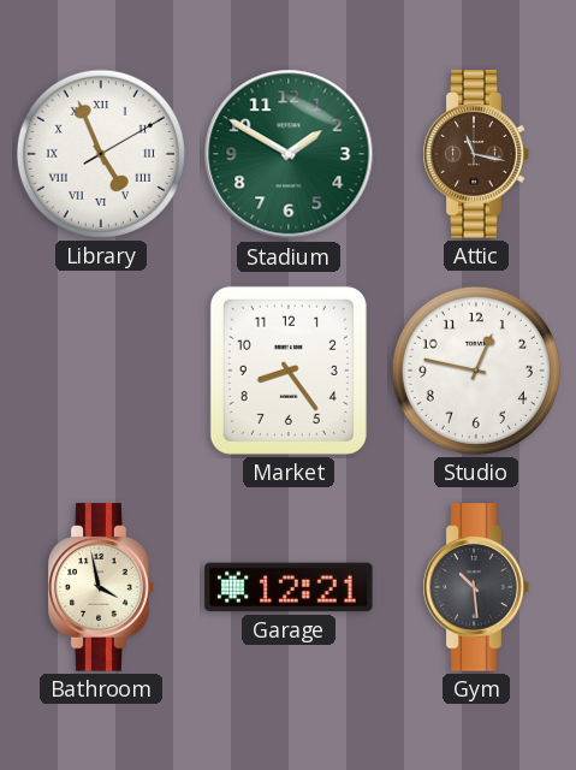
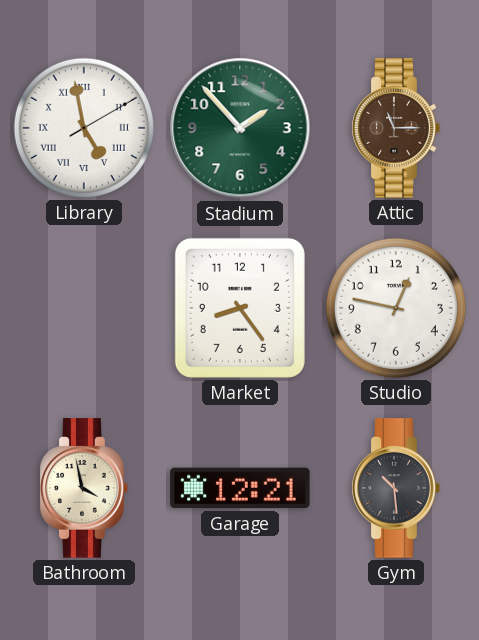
Library: 4:56 -> 4:58 (84, 128)
Stadium: 1:50 -> 1:53 (240, 128)
Attic: 11:17 -> 11:15 (396, 128)
